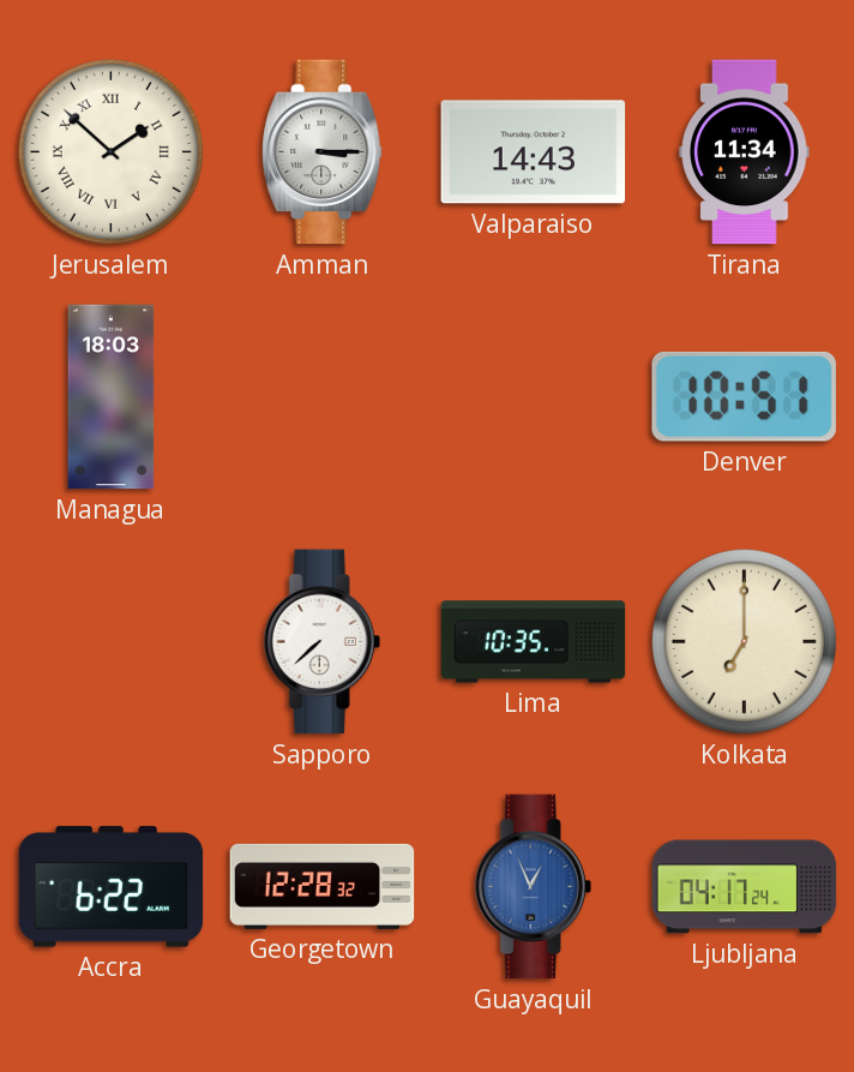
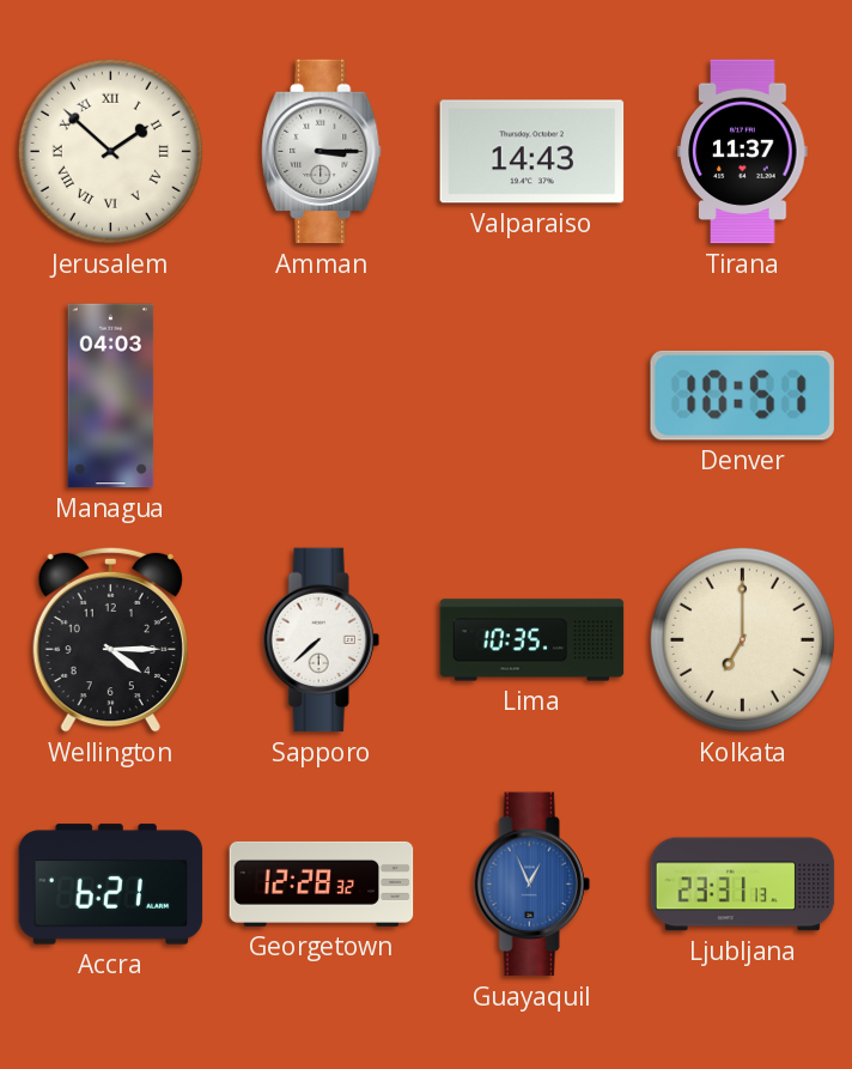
Tirana: 11:34 -> 11:37 (743, 152)
Managua: 18:03 -> 04:03 (111, 396)
Wellington: none -> 4:15 (110, 639)
Accra: 6:22 -> 6:21 (111, 885)
Ljubljana: 04:17 -> 23:31 (743, 885)
